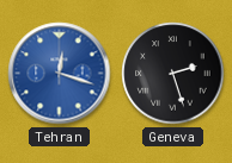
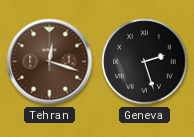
Tehran dial: blue -> brown (50, 62)
